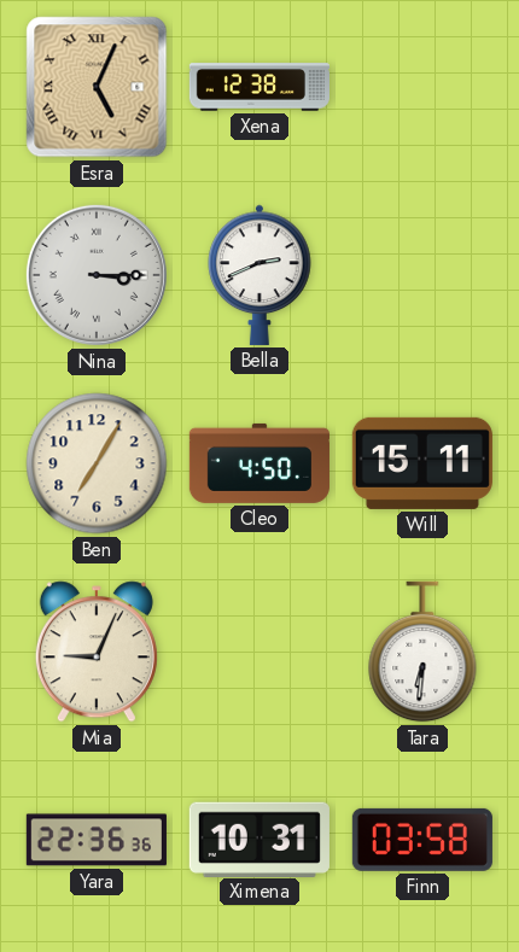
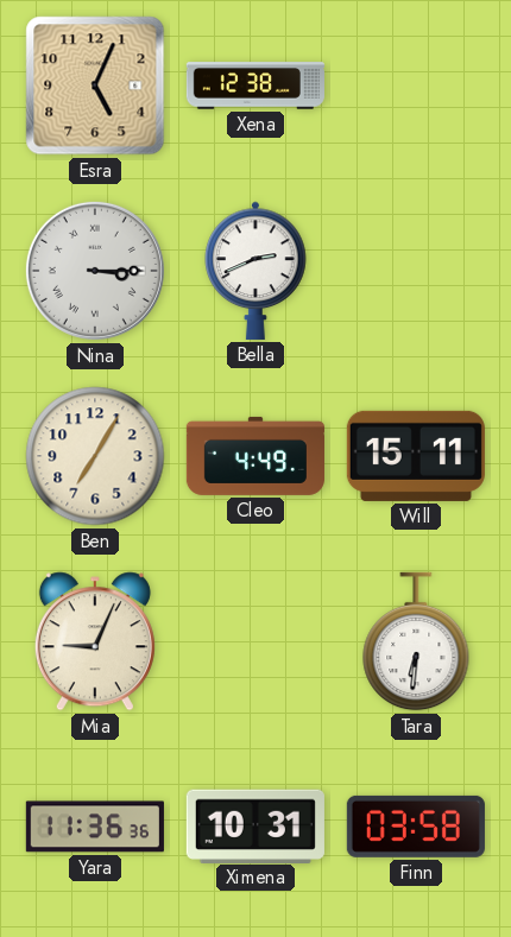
Esra numerals: Roman -> Arabic (95, 86)
Cleo: 4:50 -> 4:49 (255, 456)
Yara: 22:36 -> 11:36 (95, 827)
